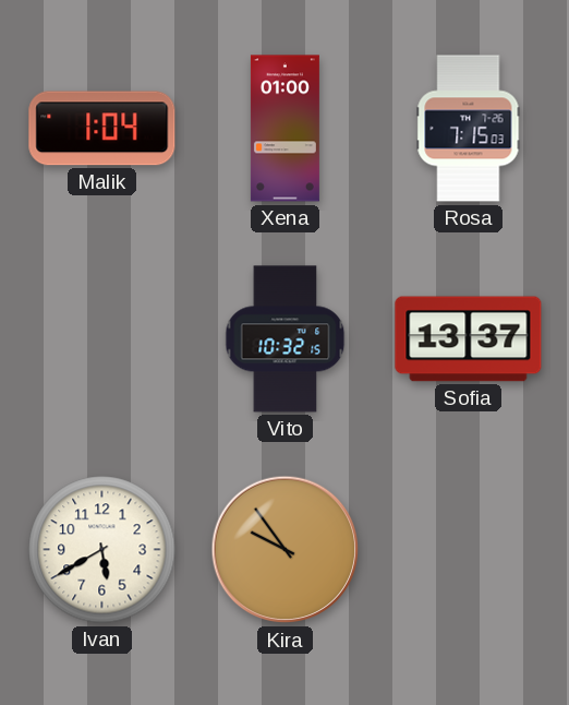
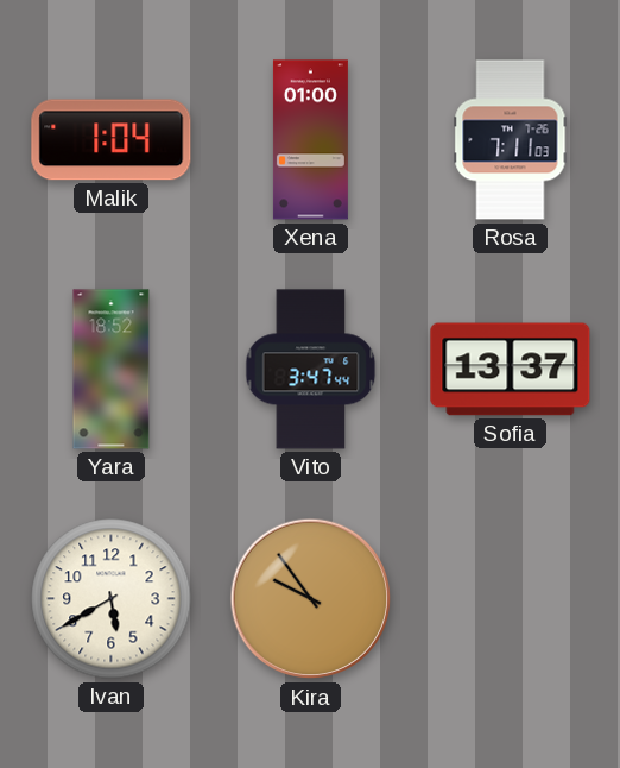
Rosa: 7:15 -> 7:11 (511, 140)
Yara: none -> 18:52 (112, 370)
Vito: 10:32 -> 3:47 (311, 370)
